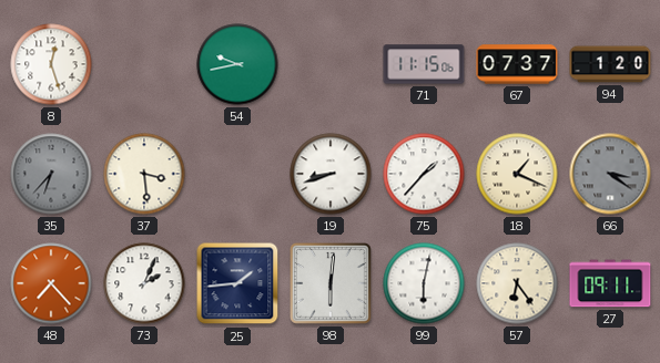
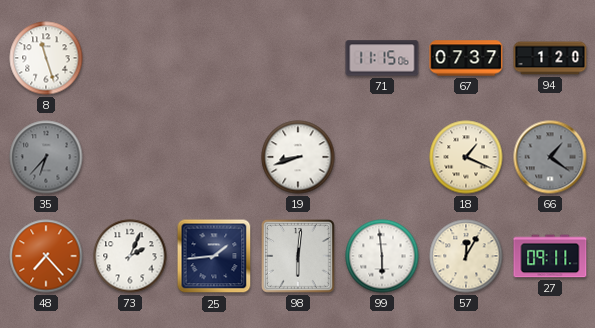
8: 12:27 -> 11:27 (46, 58)
54: 9:43 -> none (237, 64)
37: 3:29 -> none (144, 174)
75: 1:37 -> none (424, 174)
66: 3:21 -> 1:21 (550, 157)
99: 6:02 -> 5:59 (382, 256)
57: 6:24 -> 12:05 (466, 256)
